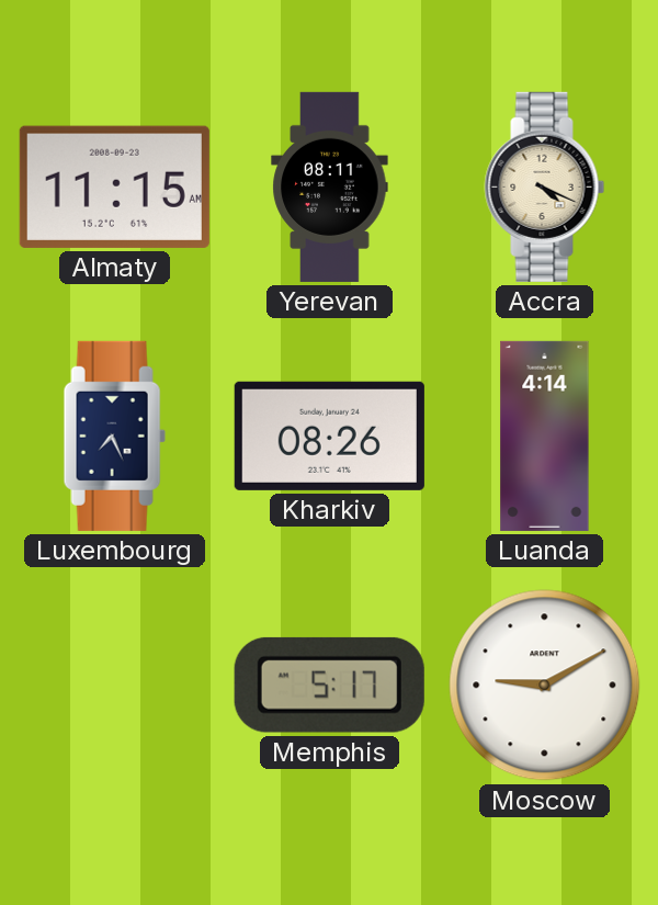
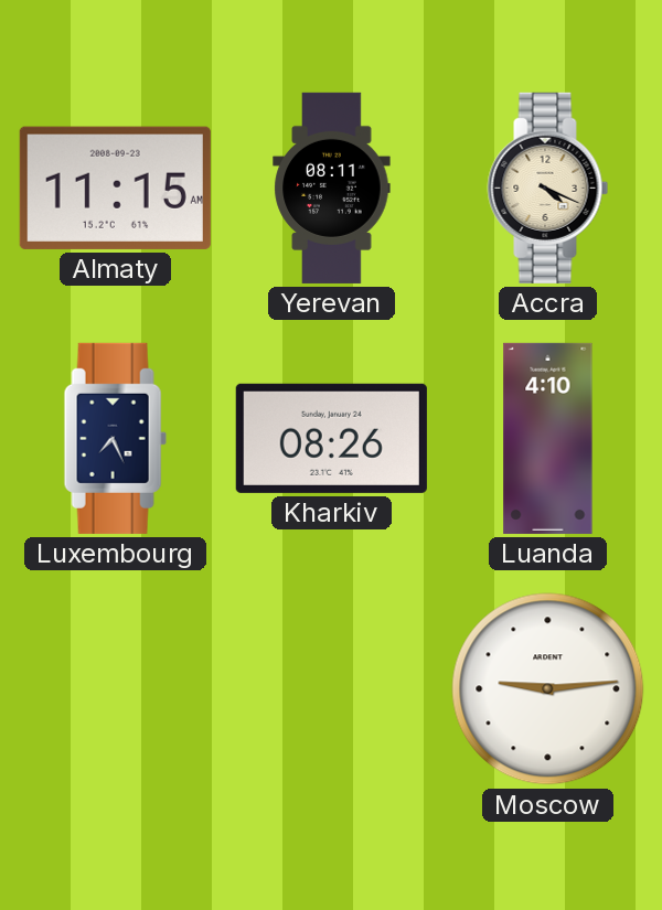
Luanda: 4:14 -> 4:10 (548, 438)
Memphis: 5:17 -> none (329, 685)
Moscow: 9:10 -> 9:14 (548, 689)
